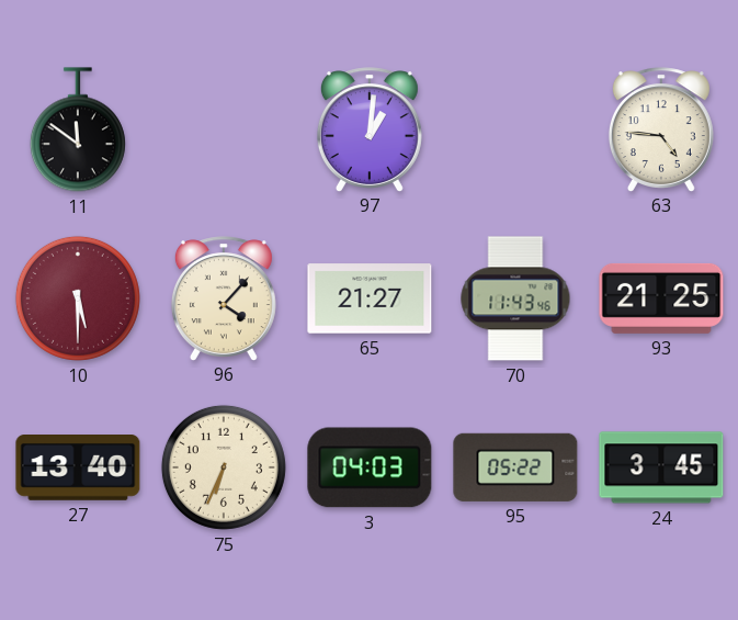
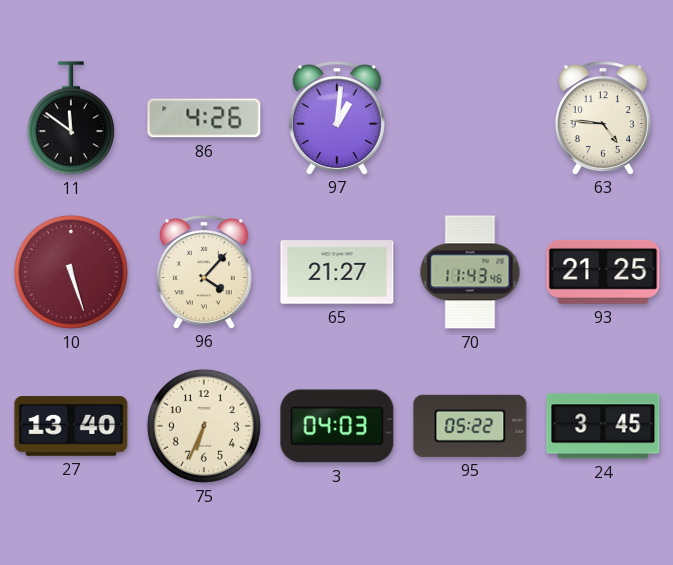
86: none -> 4:26 (204, 118)
10: 5:30 -> 5:27 (71, 272)
